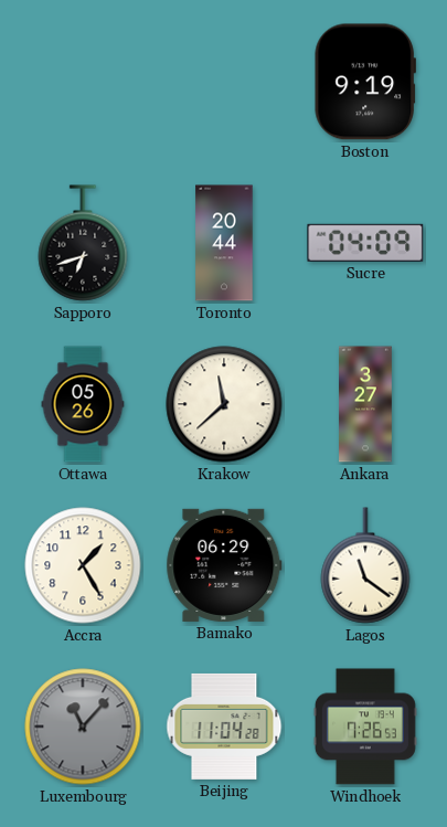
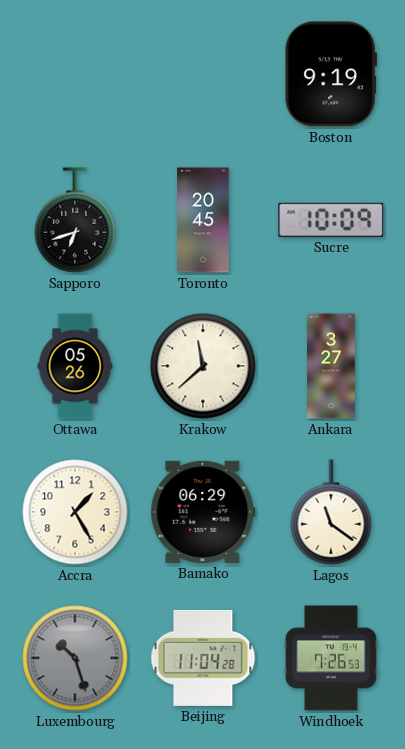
Toronto: 20:44 -> 20:45 (203, 220)
Sucre: 04:09 -> 10:09 (331, 220)
Luxembourg: 11:07 -> 10:27 (75, 658)
